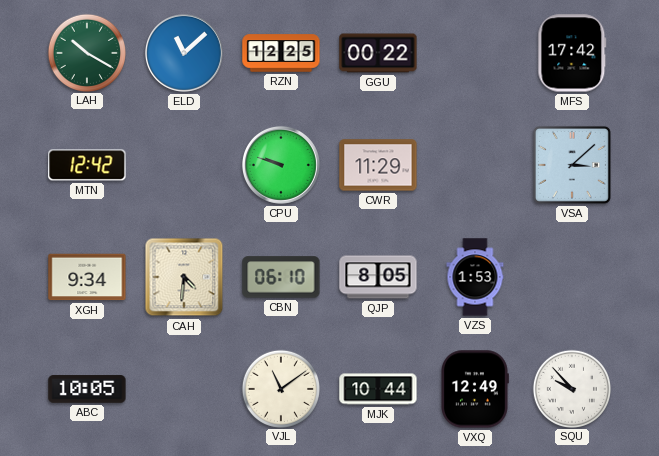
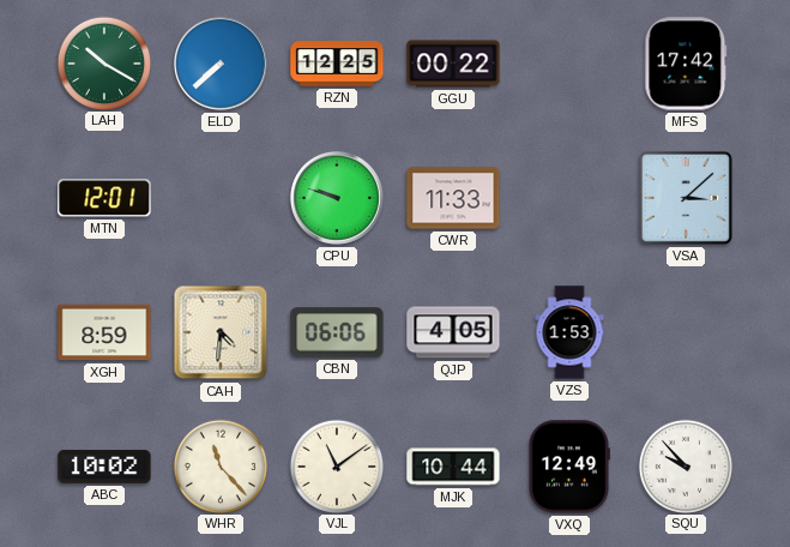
ELD: 11:08 -> 7:38 (221, 64)
MTN: 12:42 -> 12:01 (104, 198)
CWR: 11:29 -> 11:33 (453, 198)
XGH: 9:34 -> 8:59 (104, 332)
CBN: 06:10 -> 06:06 (337, 332)
QJP: 8:05 -> 4:05 (453, 332)
ABC: 10:05 -> 10:02 (104, 467)
WHR: none -> 11:23 (219, 465)
